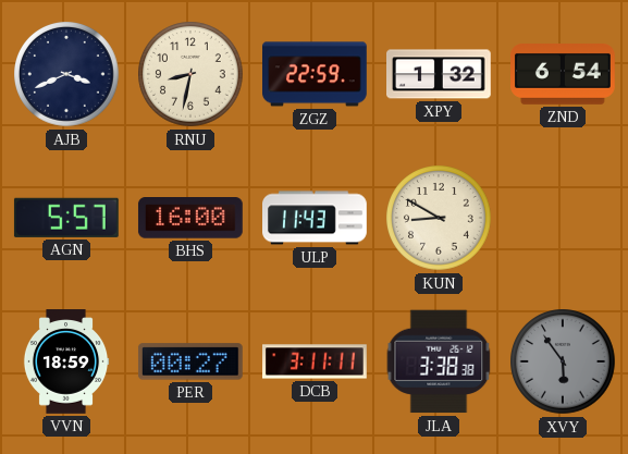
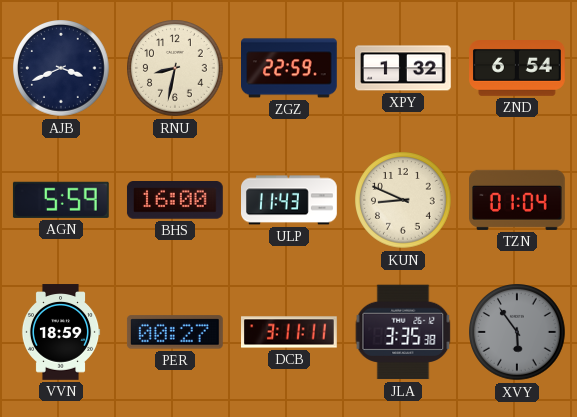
AGN: 5:57 -> 5:59 (61, 200)
KUN: 8:50 -> 8:49 (403, 200)
TZN: none -> 01:04 (518, 200)
JLA: 3:38 -> 3:35 (403, 332)
